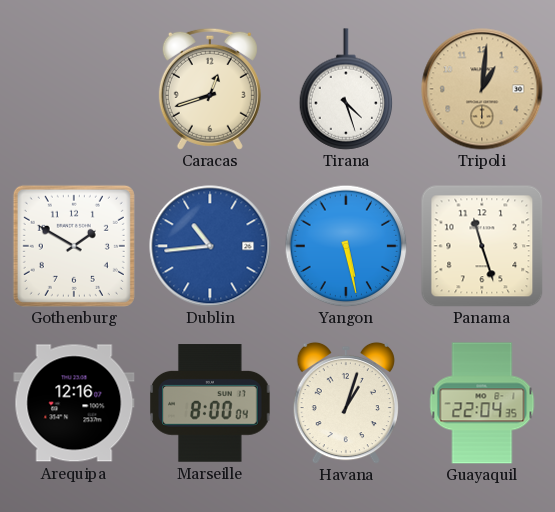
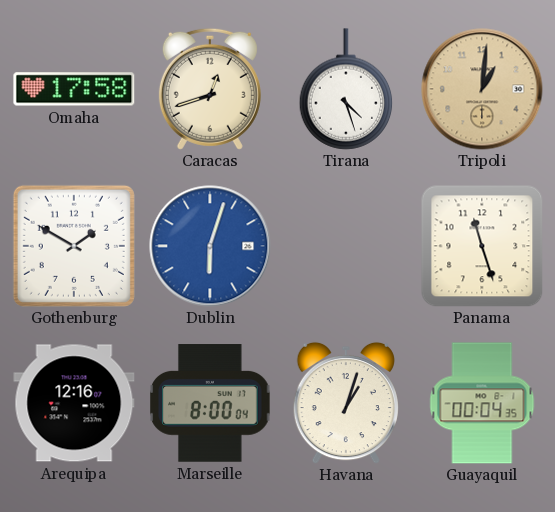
Omaha: none -> 17:58 (74, 89)
Dublin: 10:44 -> 6:03 (210, 246)
Yangon: 5:28 -> none (346, 246)
Guayaquil: 22:04 -> 00:04 (482, 403)
